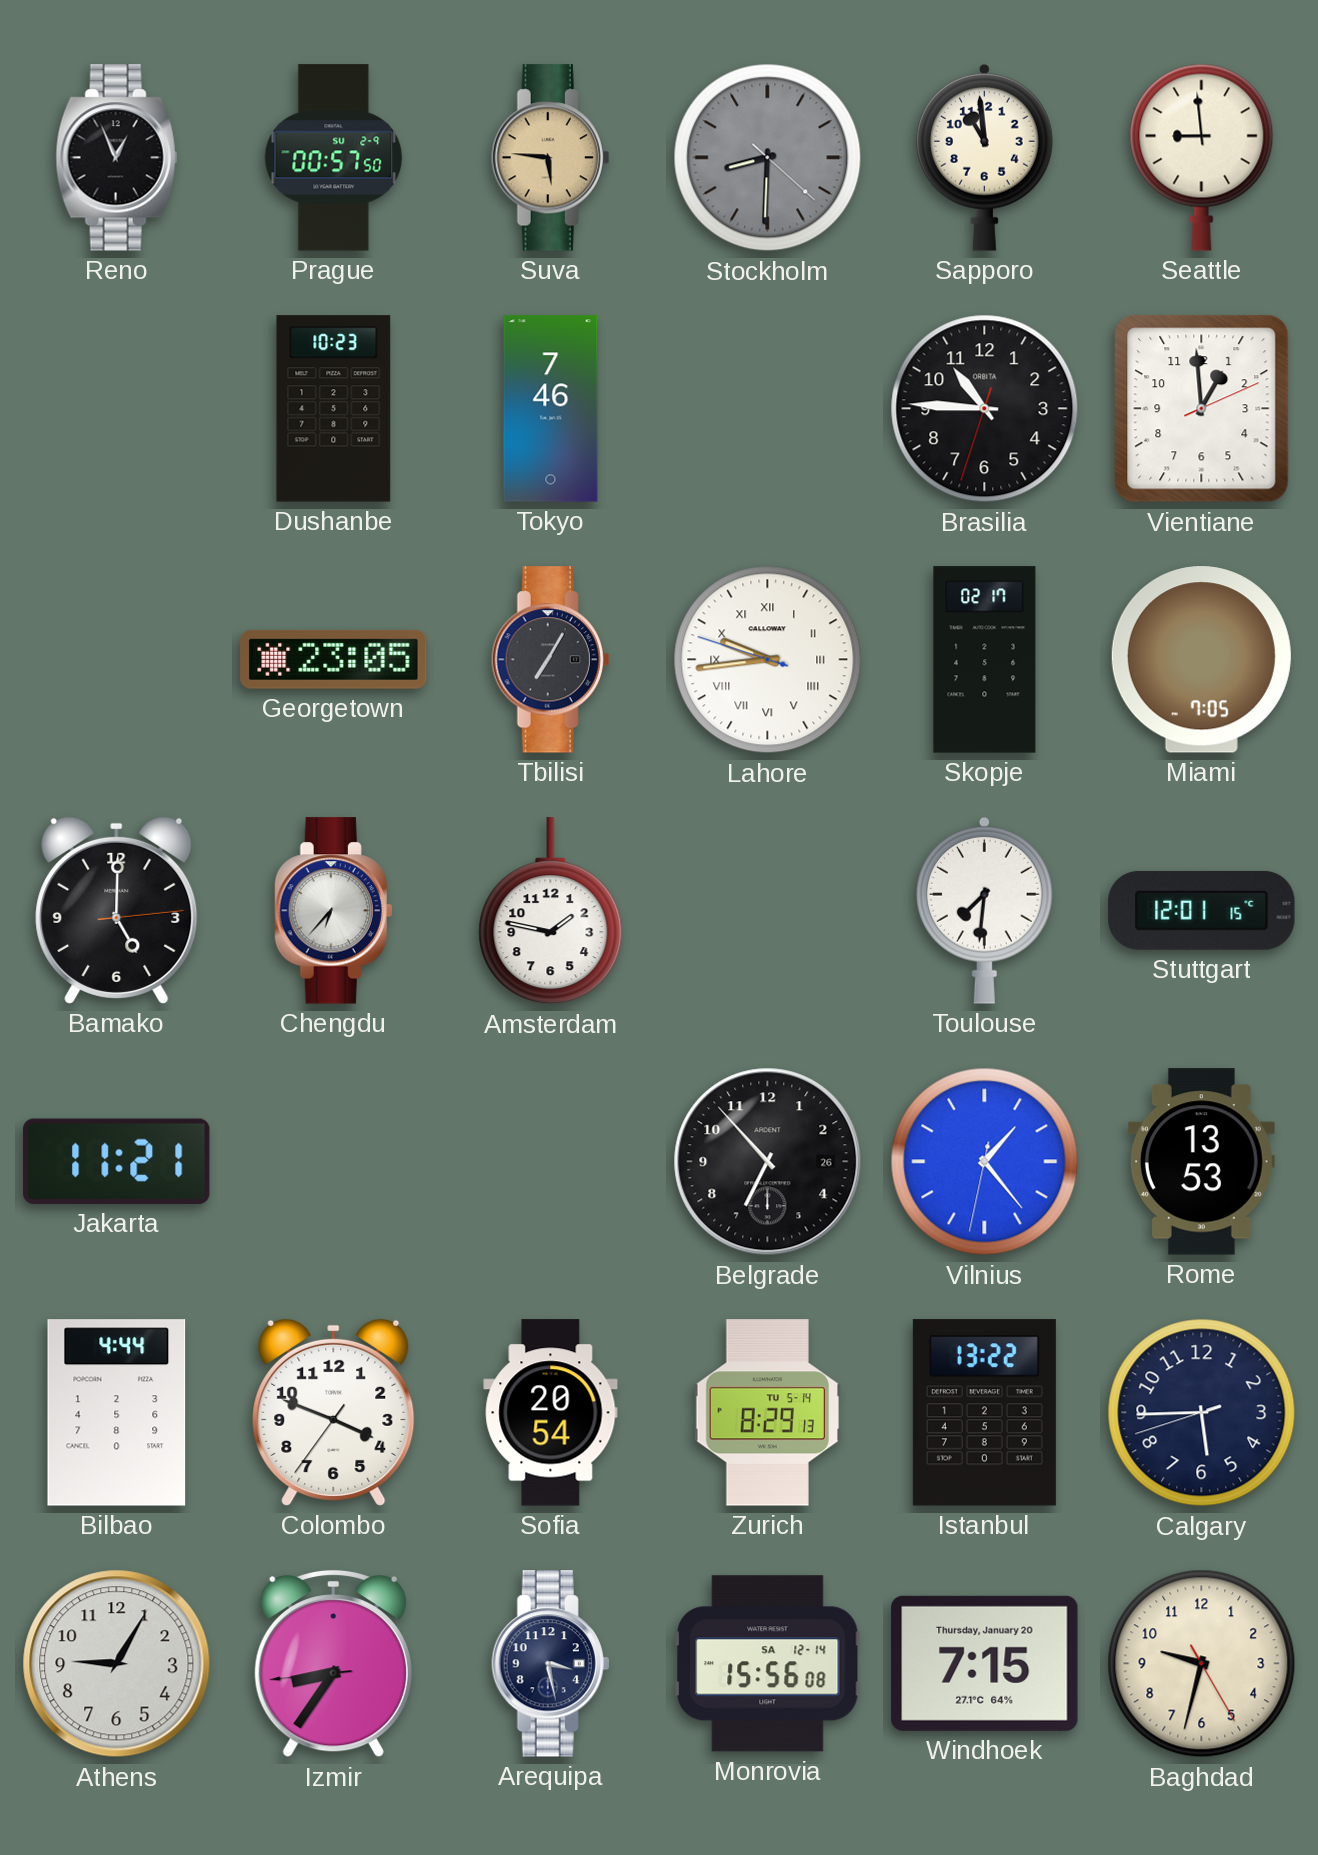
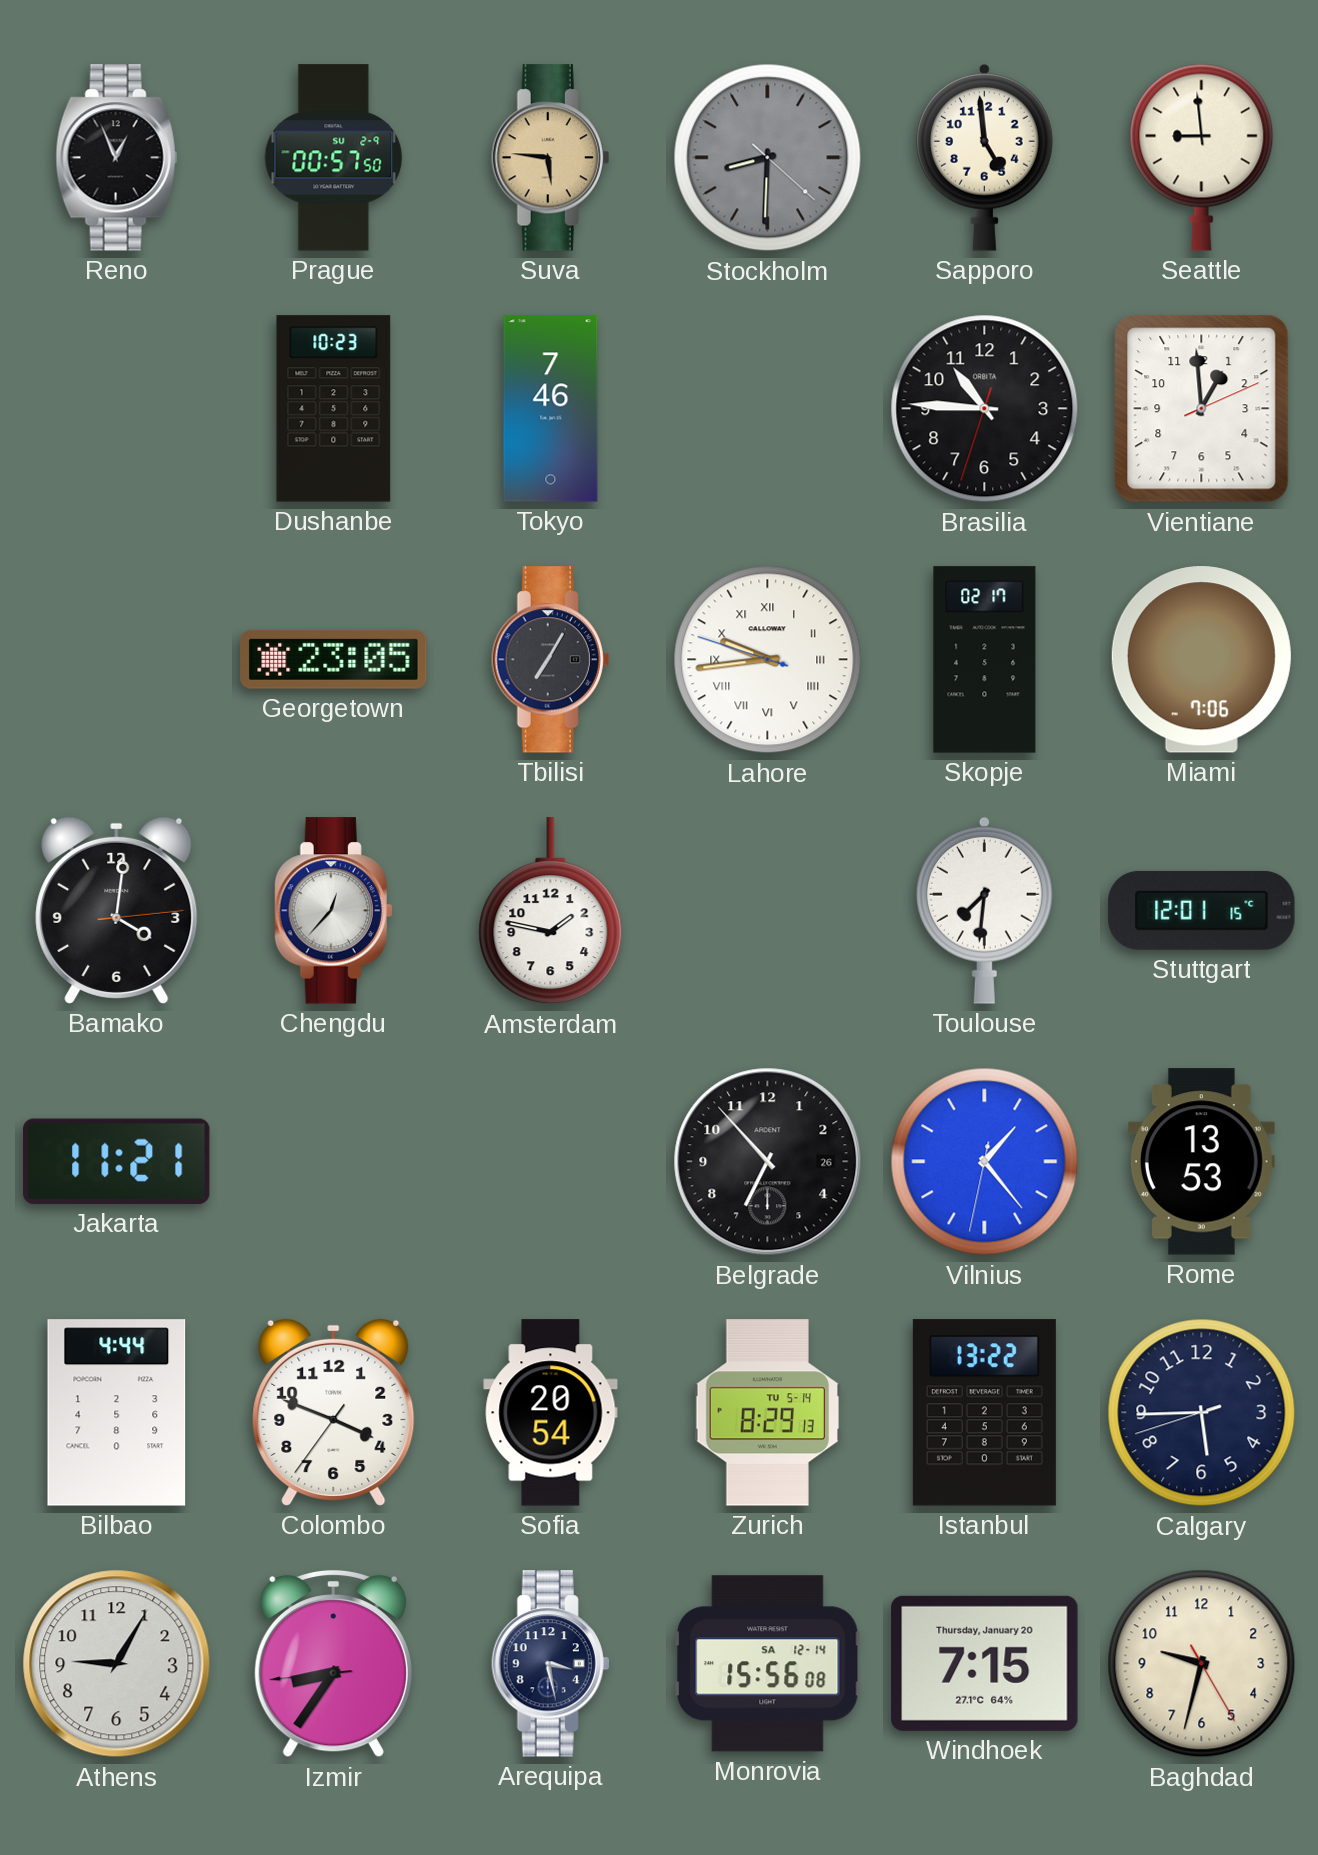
Sapporo: 10:59 -> 4:59 (984, 157)
Miami: 7:05 -> 7:06 (1201, 660)
Bamako: 5:00 -> 4:01 (117, 910)
Chengdu: 6:37 -> 12:37 (334, 911)
